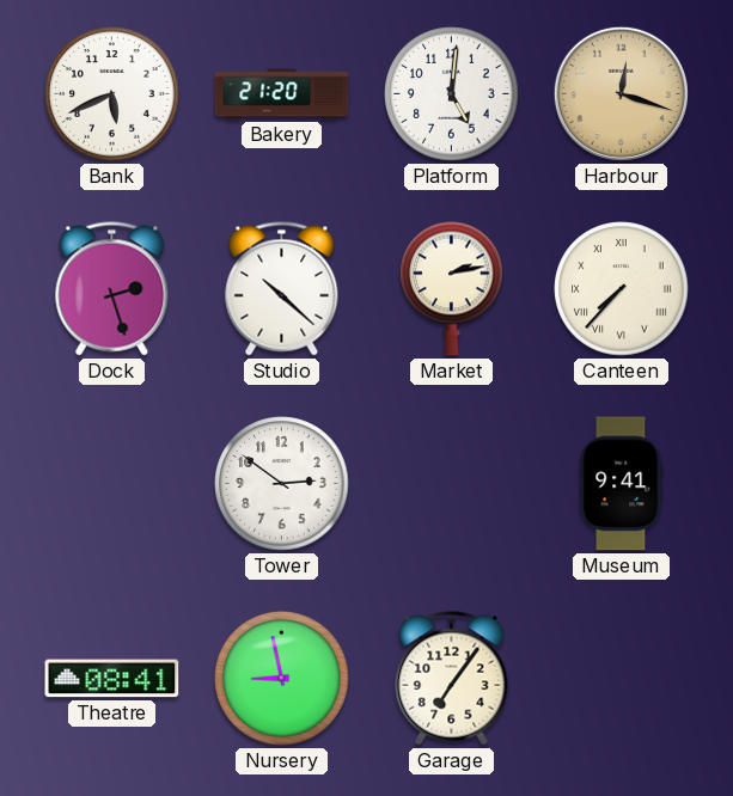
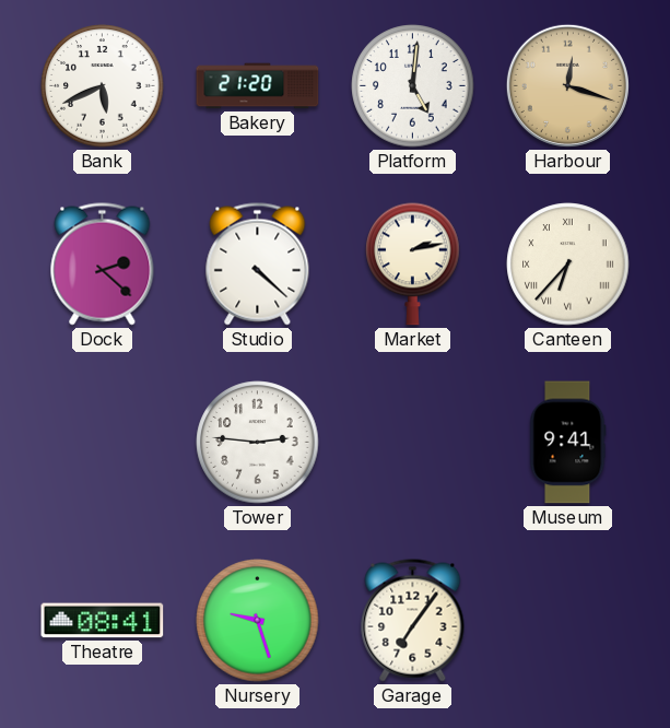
Dock: 2:27 -> 2:22 (103, 265)
Studio: 10:22 -> 4:22 (258, 265)
Canteen: 7:37 -> 6:37 (568, 265)
Tower: 2:51 -> 2:46 (258, 443)
Nursery: 8:58 -> 9:27 (258, 621)
